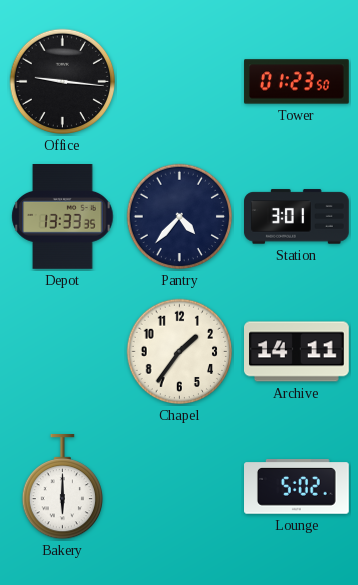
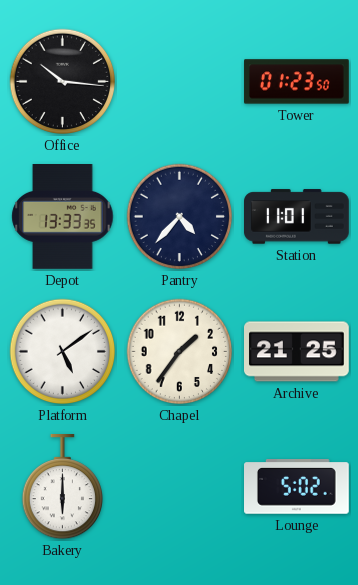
Office: 9:16 -> 10:16 (63, 82)
Station: 3:01 -> 11:01 (297, 217)
Platform: none -> 5:09 (63, 352)
Archive: 14:11 -> 21:25 (297, 352)
